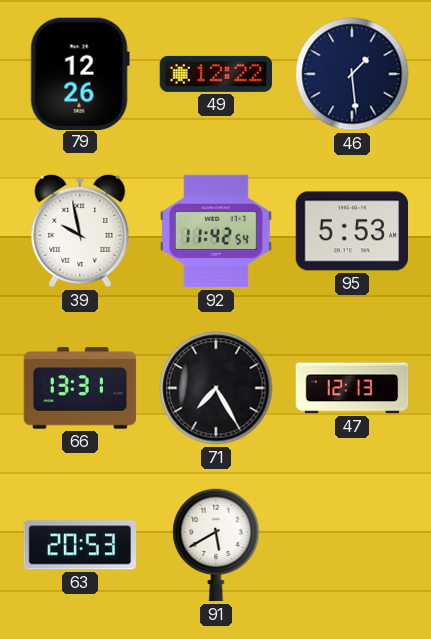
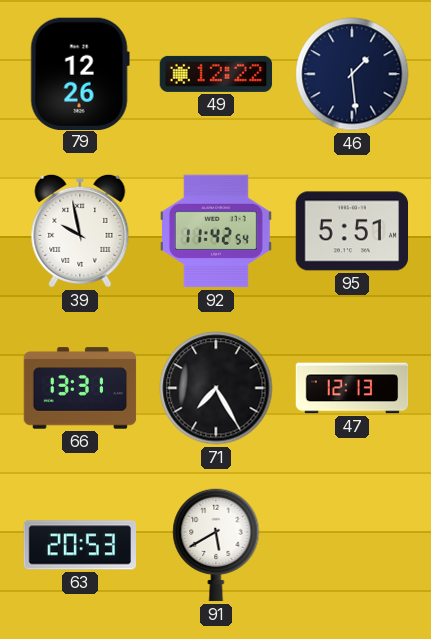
95: 5:53 -> 5:51 (352, 231)
